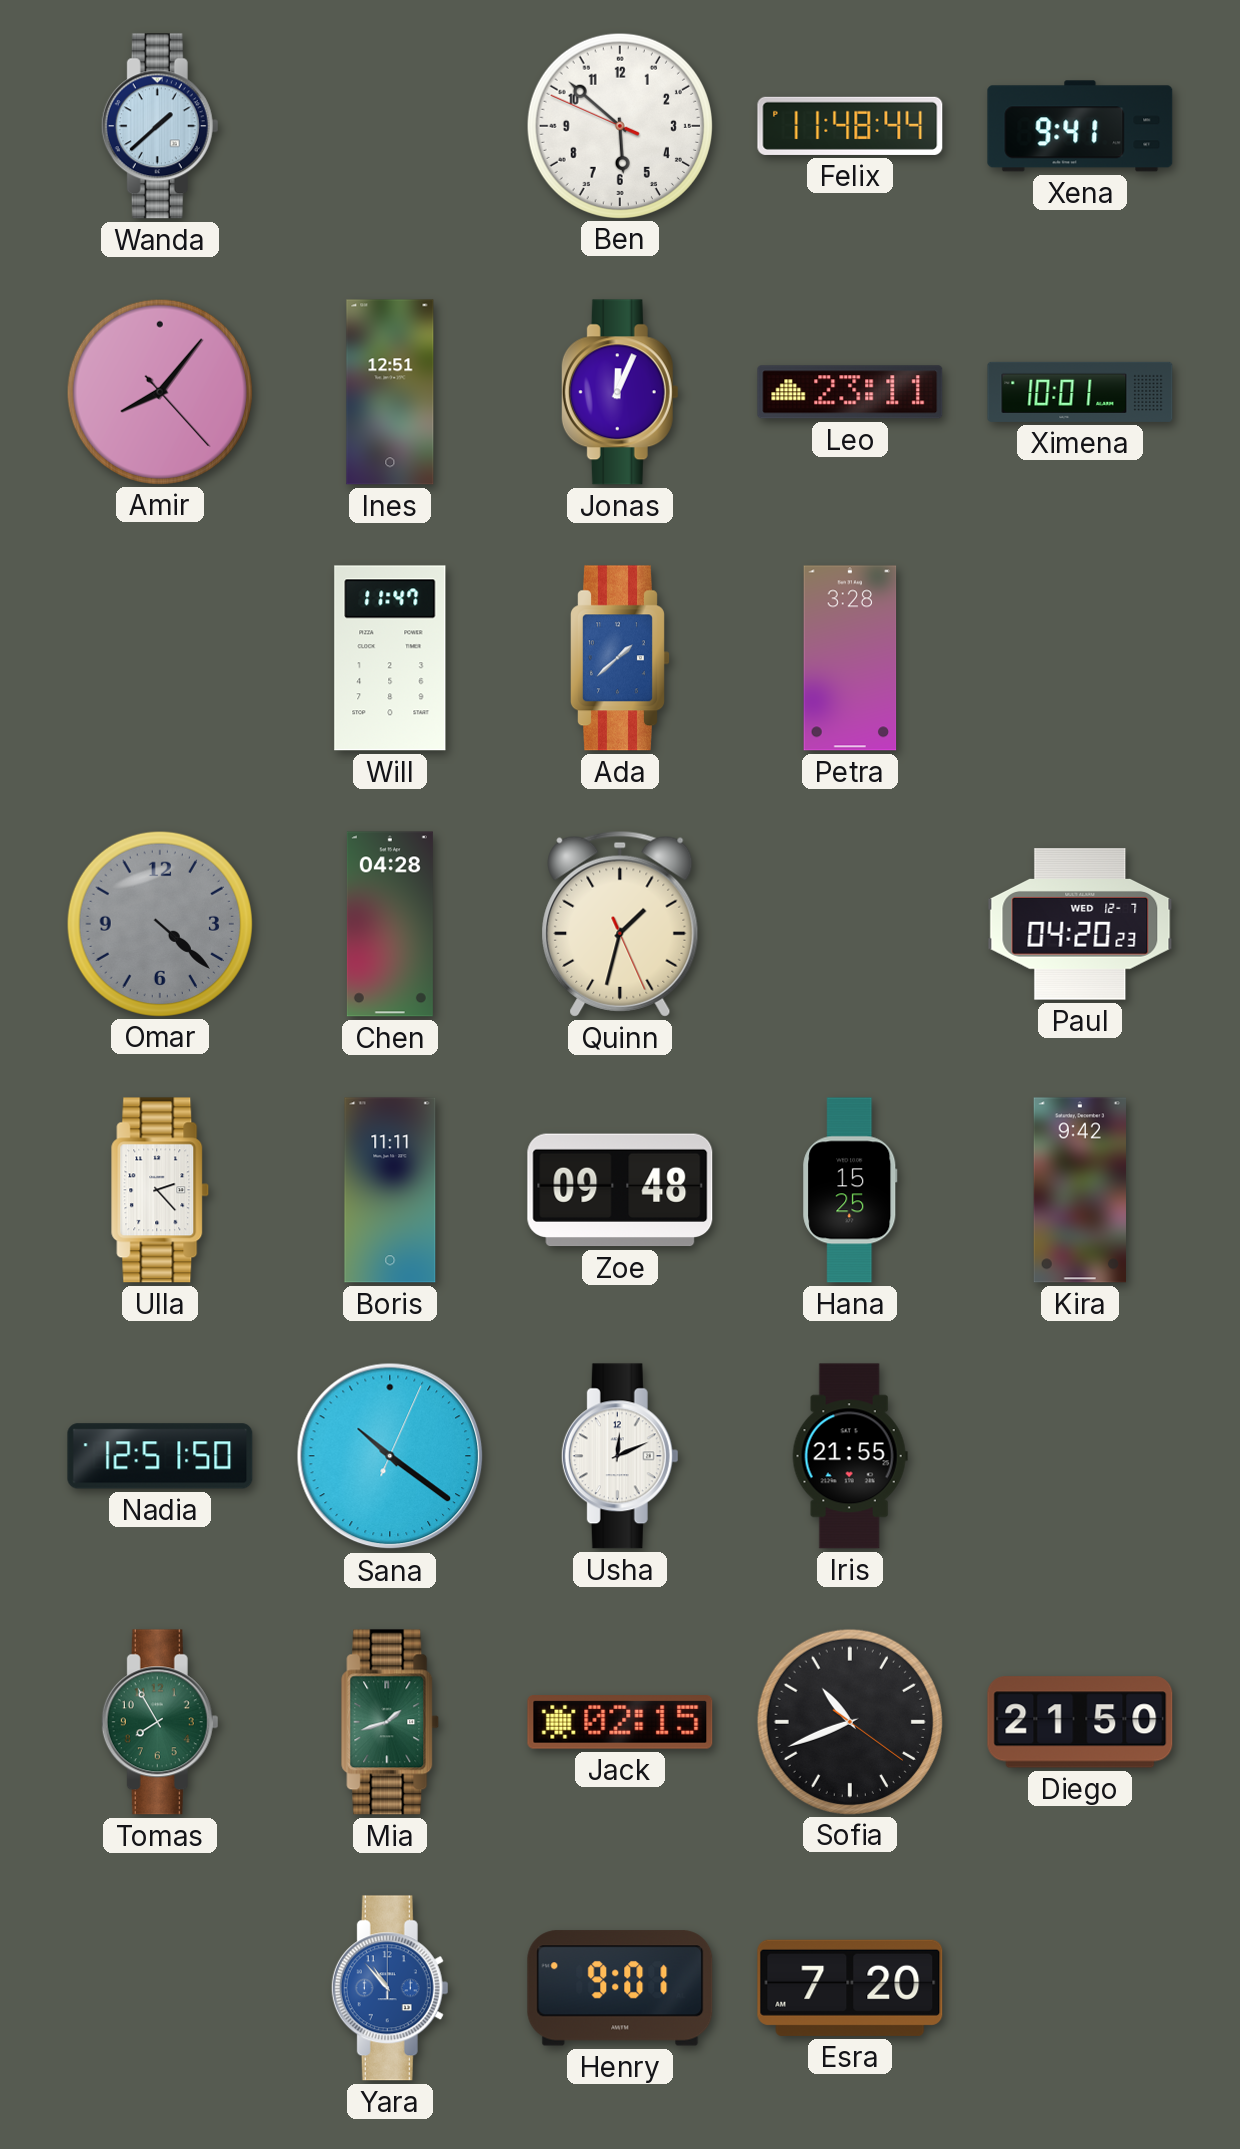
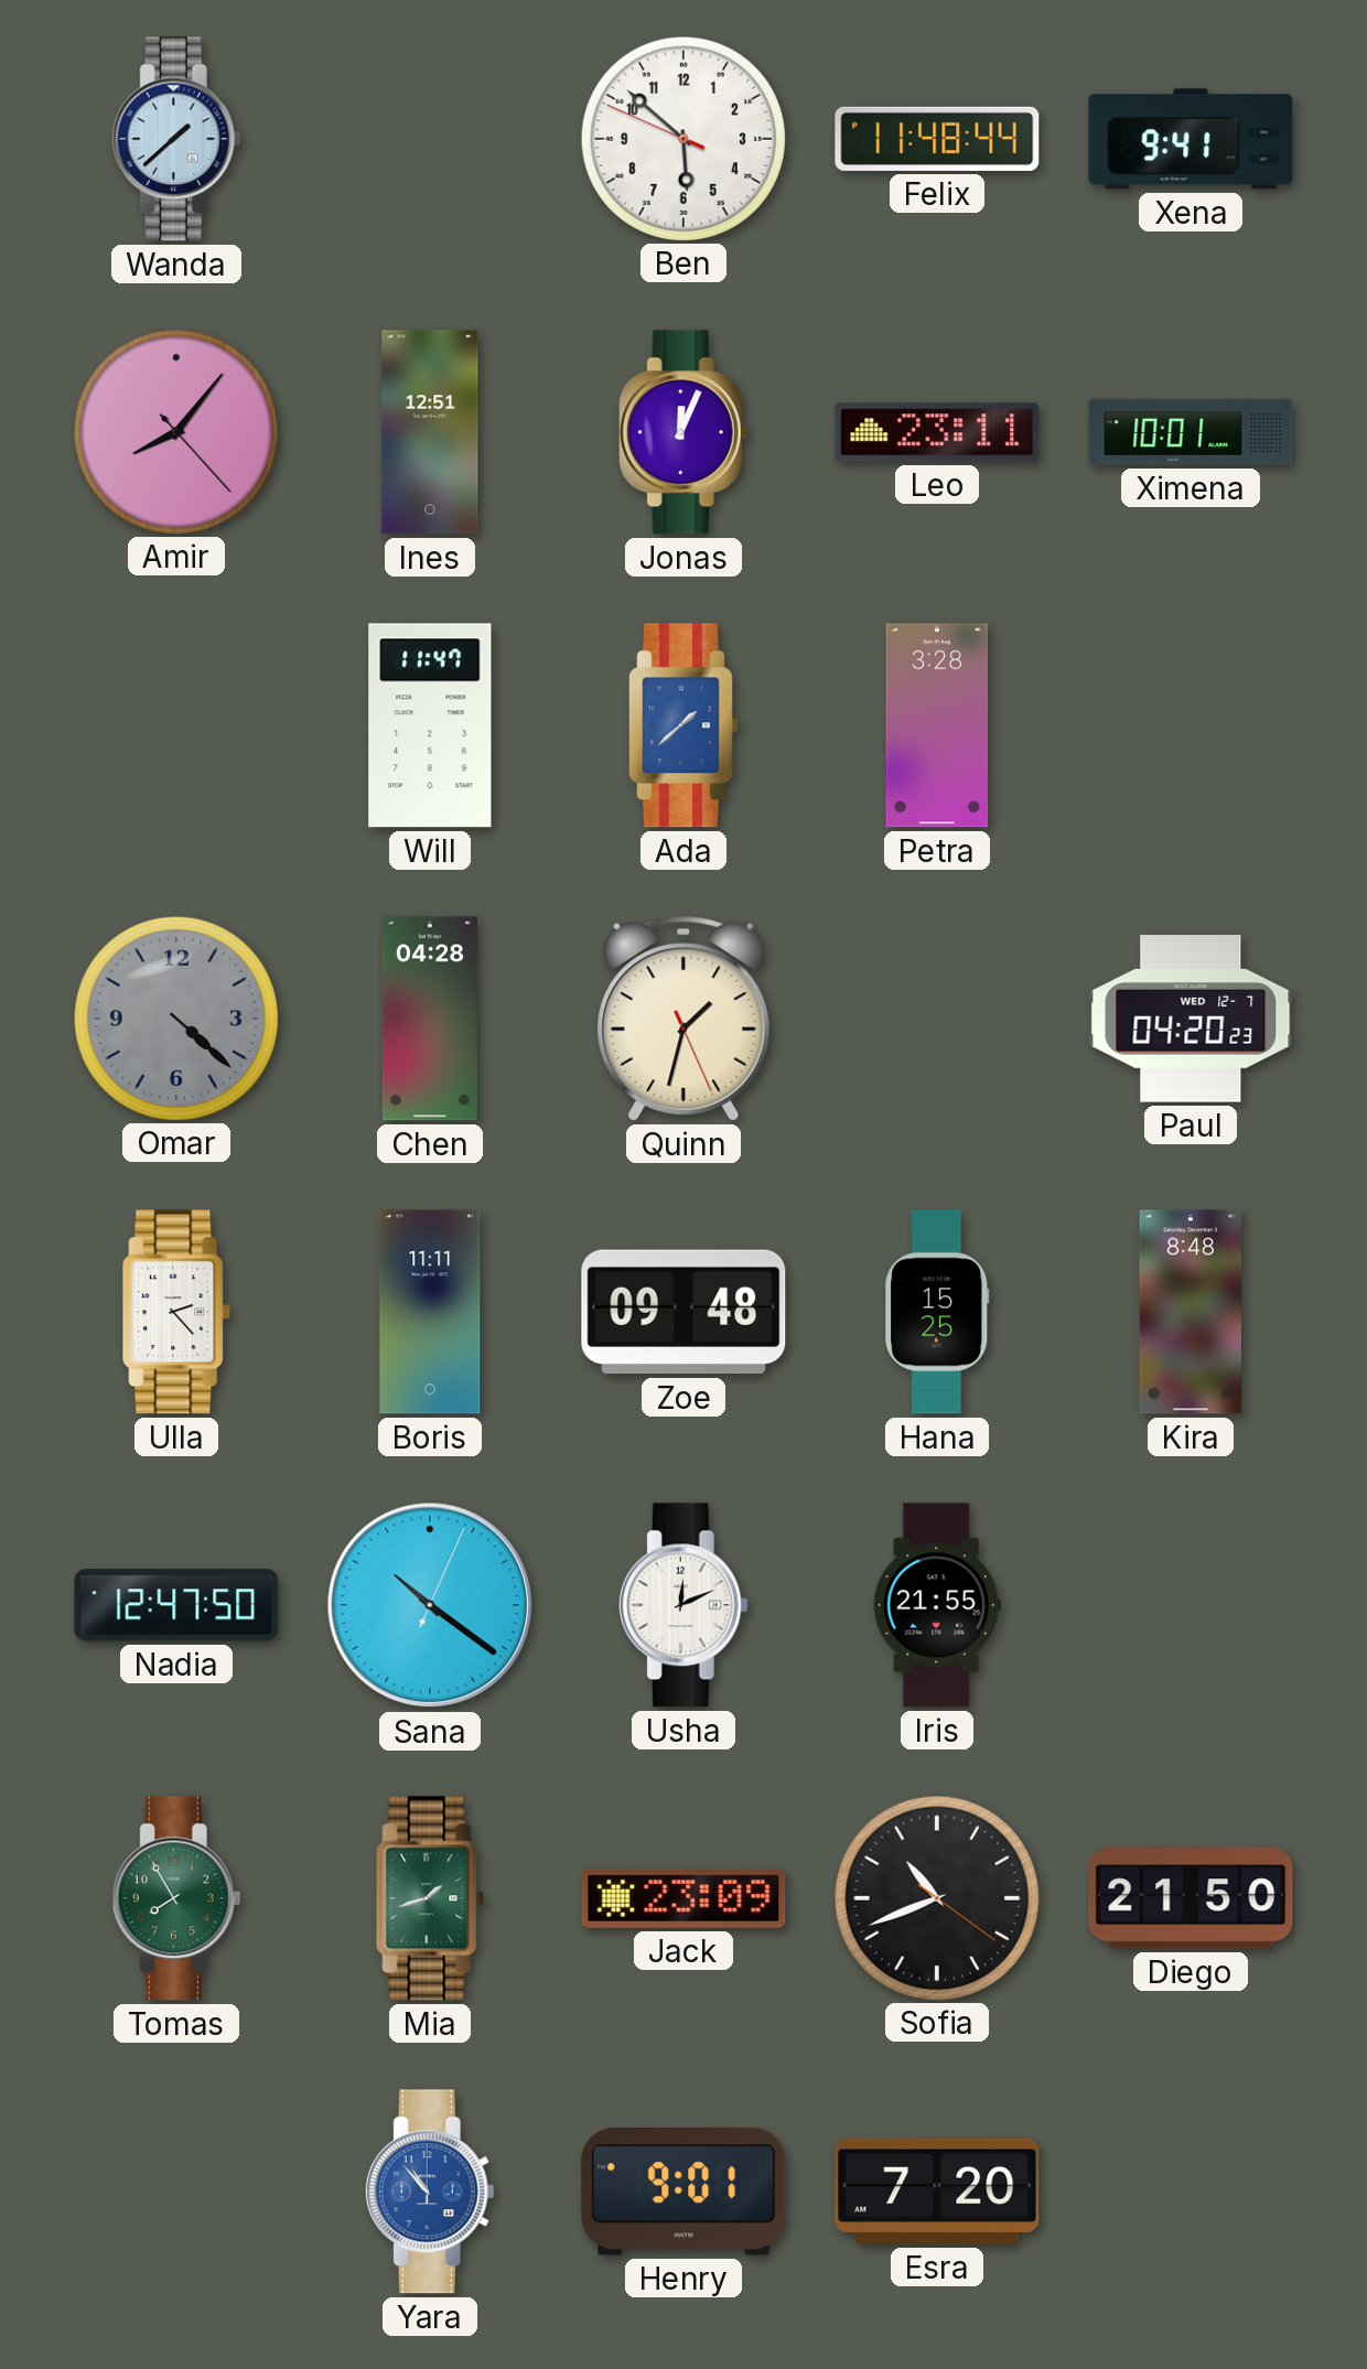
Kira: 9:42 -> 8:48 (1190, 1312)
Nadia: 12:51 -> 12:47 (176, 1605)
Jack: 02:15 -> 23:09 (684, 1898)
